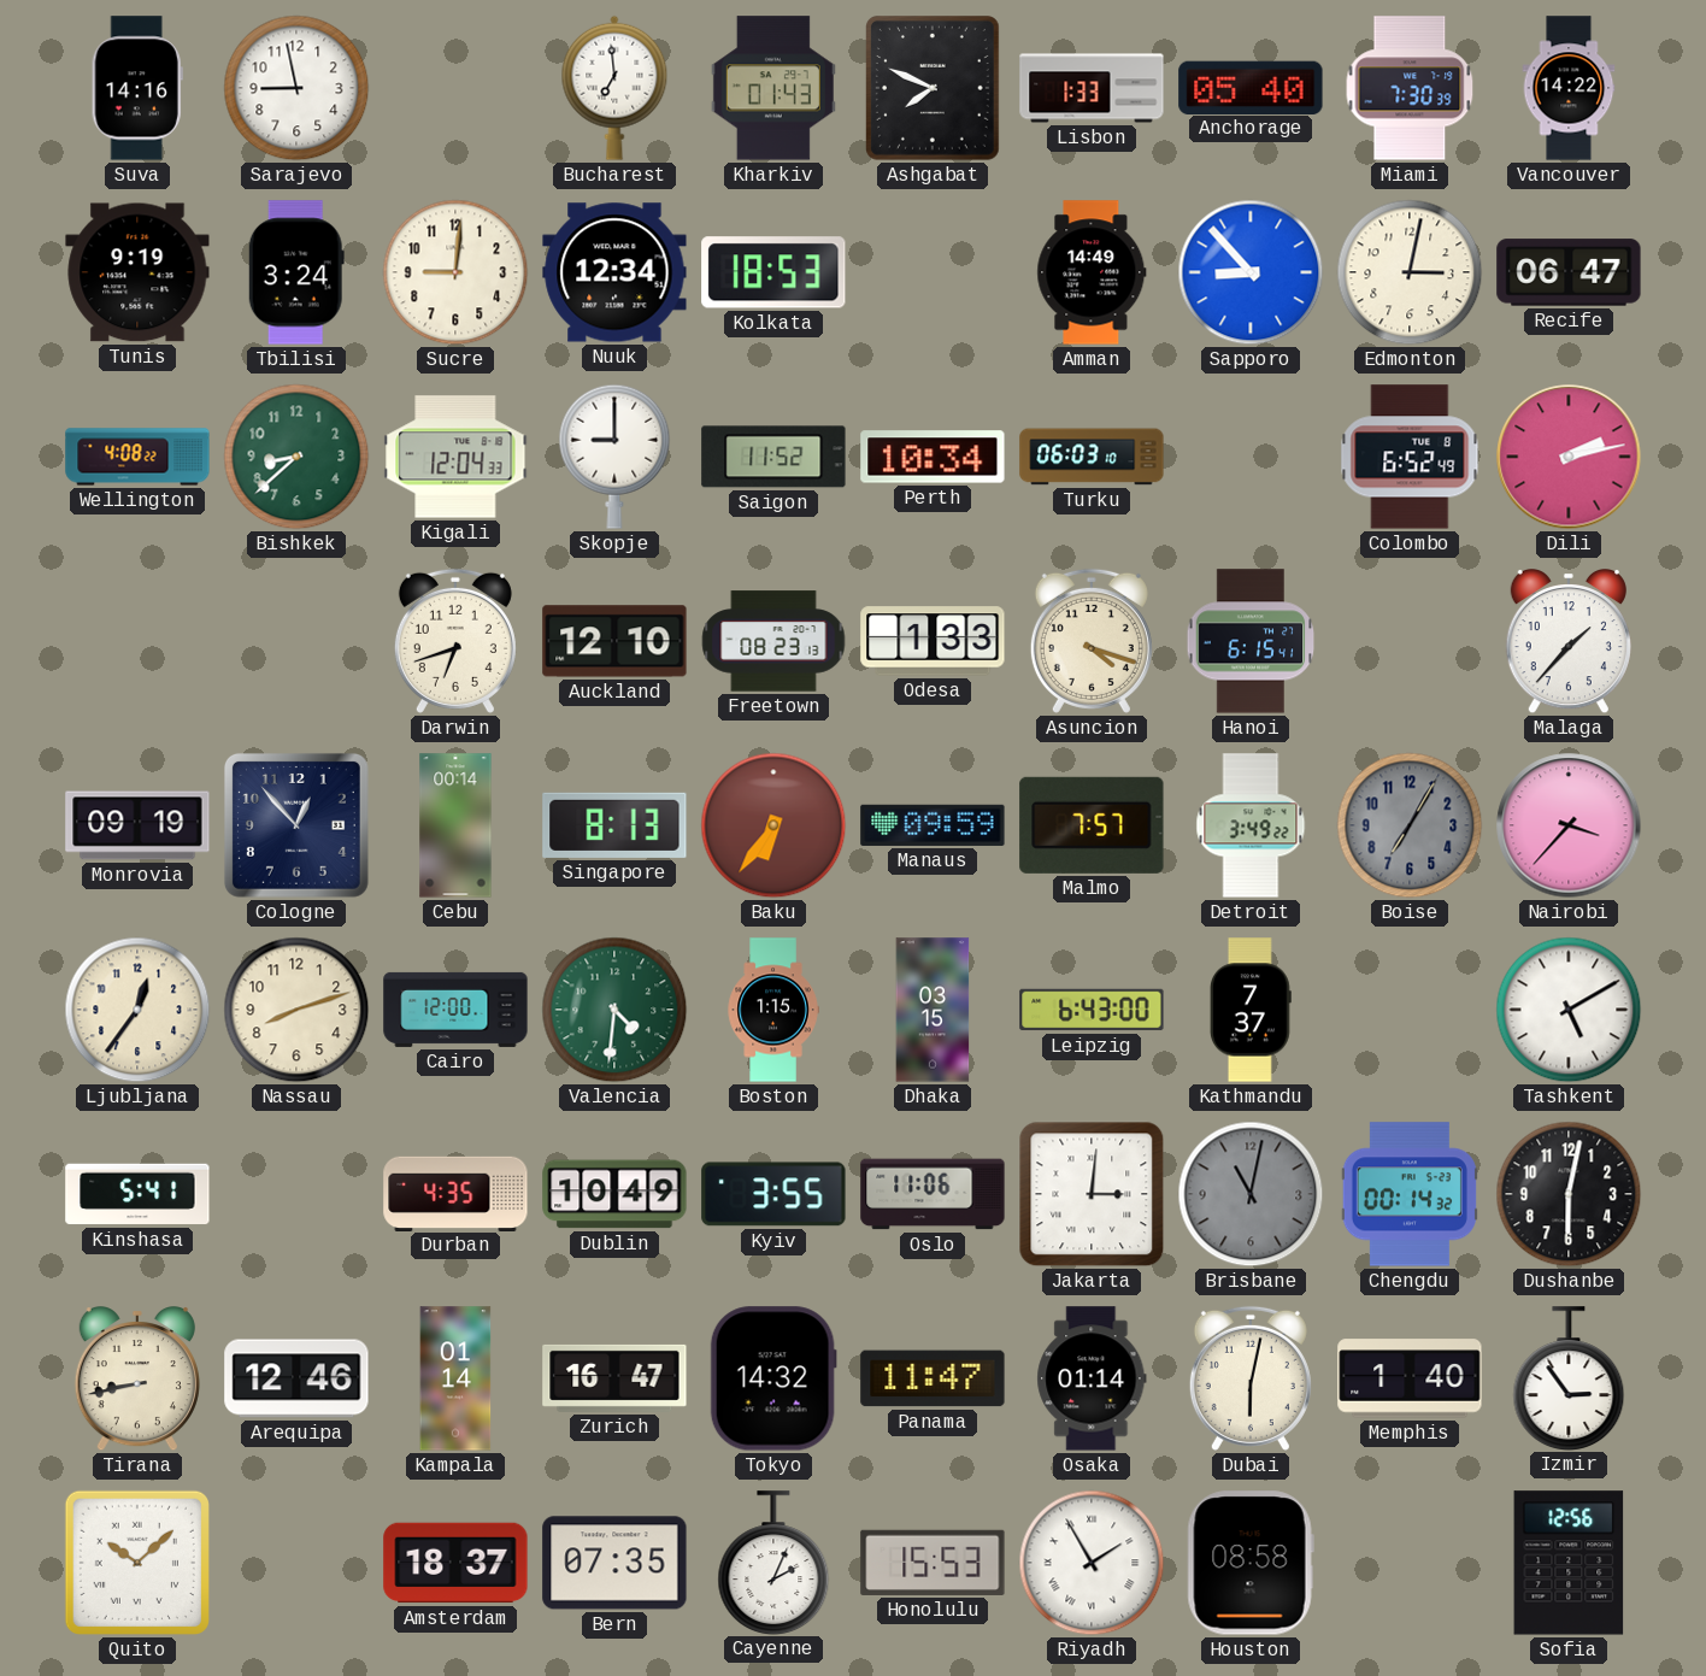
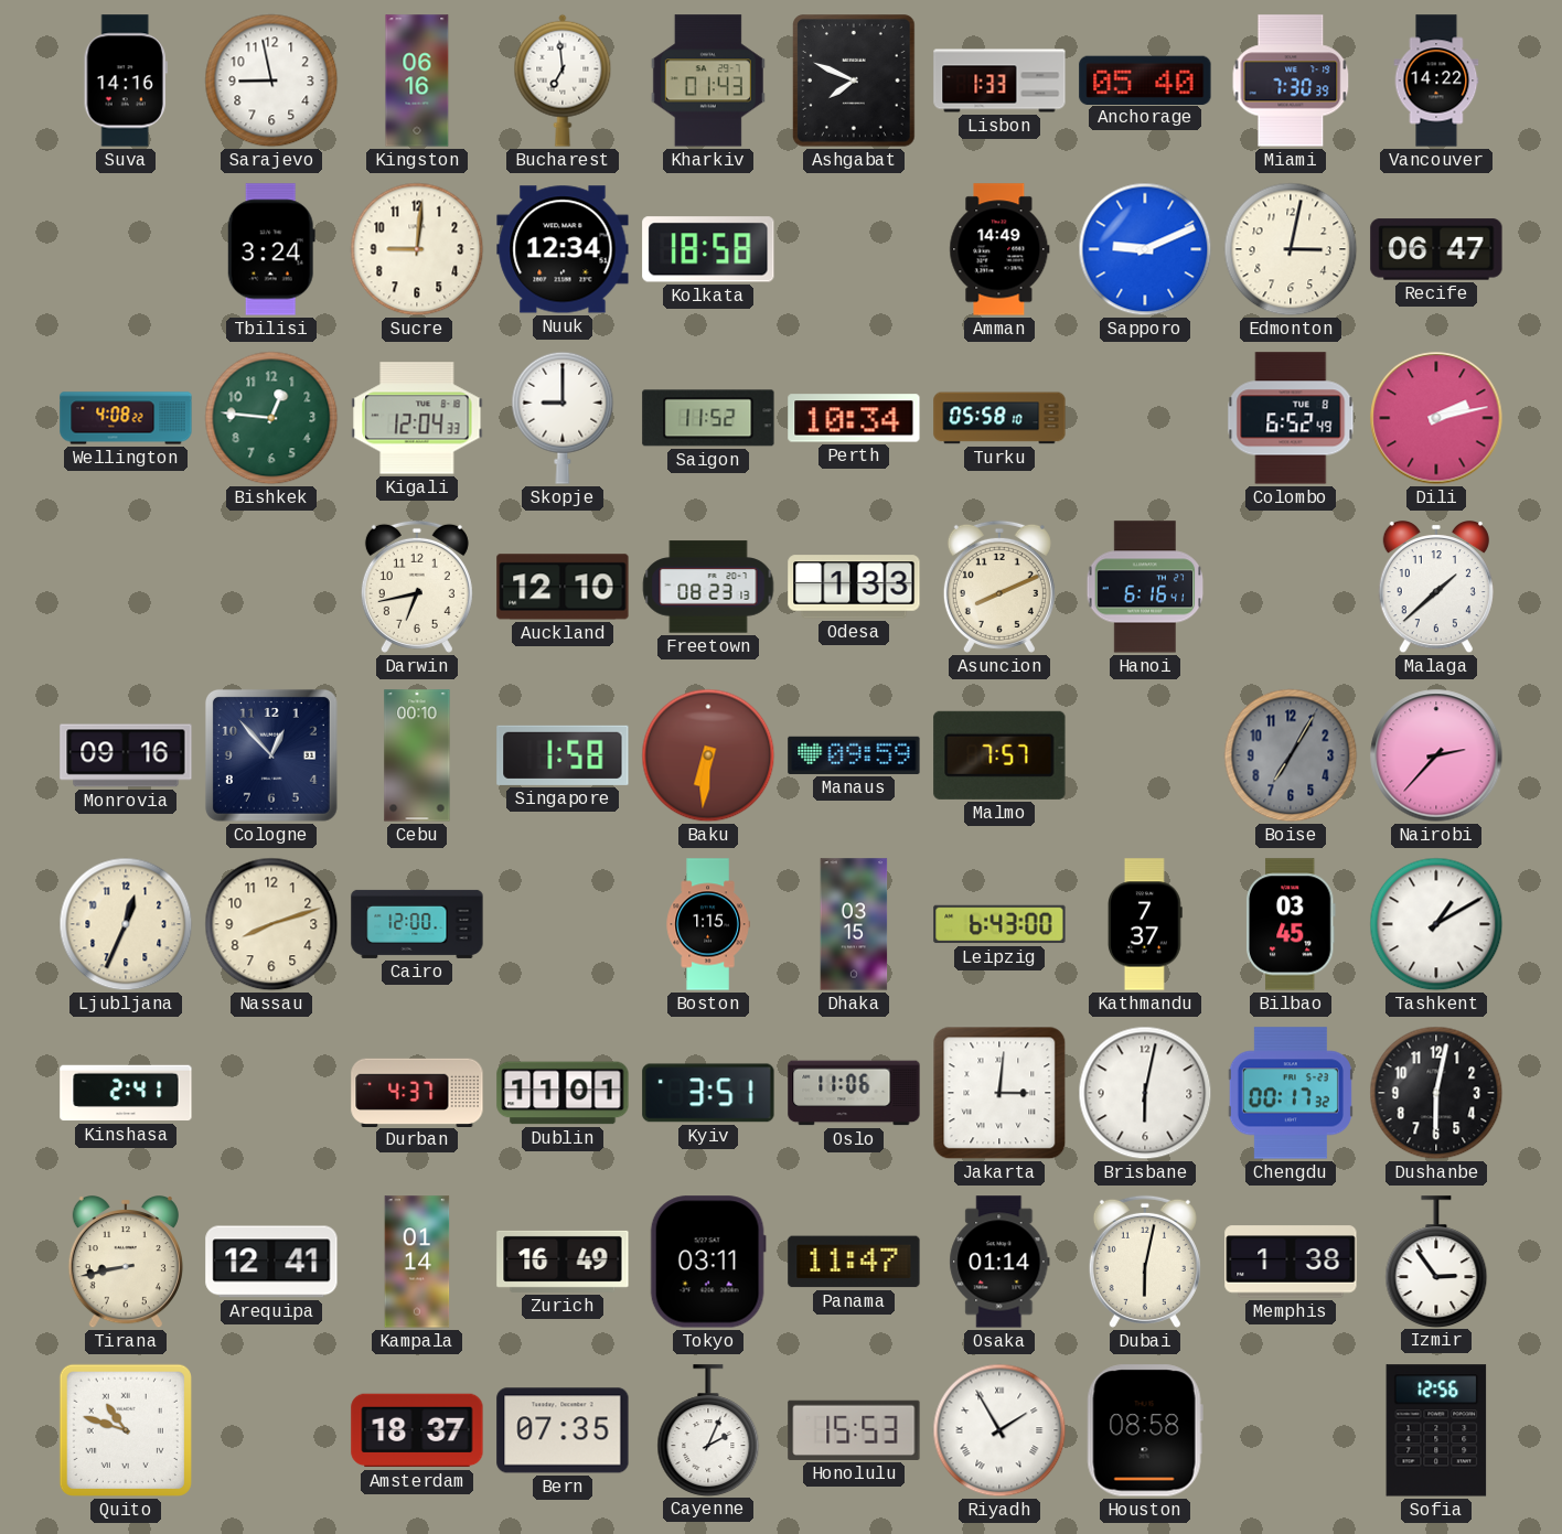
Kingston: none -> 06:16 (417, 81)
Tunis: 9:19 -> none (137, 272)
Kolkata: 18:53 -> 18:58 (708, 249)
Sapporo: 8:53 -> 9:11 (1145, 249)
Bishkek: 8:38 -> 12:46 (271, 418)
Turku: 06:03 -> 05:58 (999, 418)
Darwin: 6:42 -> 6:43 (417, 587)
Asuncion: 4:18 -> 8:11 (999, 587)
Hanoi: 6:15 -> 6:16 (1145, 587)
Malaga: 1:37 -> 1:38 (1436, 588)
Monrovia: 09:19 -> 09:16 (126, 755)
Cebu: 00:14 -> 00:10 (417, 755)
Singapore: 8:13 -> 1:58 (563, 755)
Baku: 6:36 -> 6:31 (708, 755)
Detroit: 3:49 -> none (1251, 825)
Nairobi: 3:37 -> 2:37 (1436, 755)
Ljubljana: 12:36 -> 12:34 (126, 924)
Valencia: 4:31 -> none (614, 1010)
Bilbao: none -> 03:45 (1291, 924)
Tashkent: 5:10 -> 1:10 (1436, 924)
Kinshasa: 5:41 -> 2:41 (126, 1093)
Durban: 4:35 -> 4:37 (417, 1092)
Dublin: 10:49 -> 11:01 (563, 1093)
Kyiv: 3:55 -> 3:51 (708, 1093)
Brisbane: 11:02 -> 6:02 (1145, 1093)
Brisbane dial: grey -> white (1145, 1093)
Chengdu: 00:14 -> 00:17 (1291, 1093)
Arequipa: 12:46 -> 12:41 (271, 1262)
Zurich: 16:47 -> 16:49 (563, 1262)
Tokyo: 14:32 -> 03:11 (708, 1262)
Memphis: 1:40 -> 1:38 (1291, 1262)
Quito: 10:08 -> 10:48 (126, 1430)
